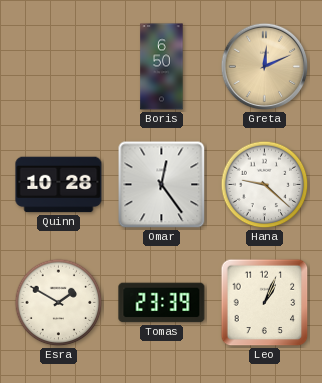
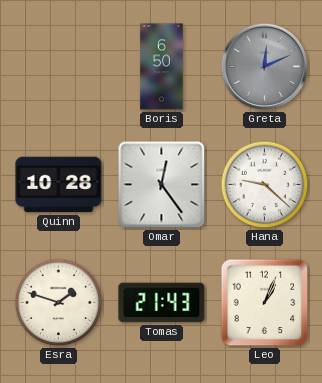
Greta dial: champagne -> grey (265, 67)
Esra: 1:50 -> 1:48 (59, 303)
Tomas: 23:39 -> 21:43 (162, 303)
